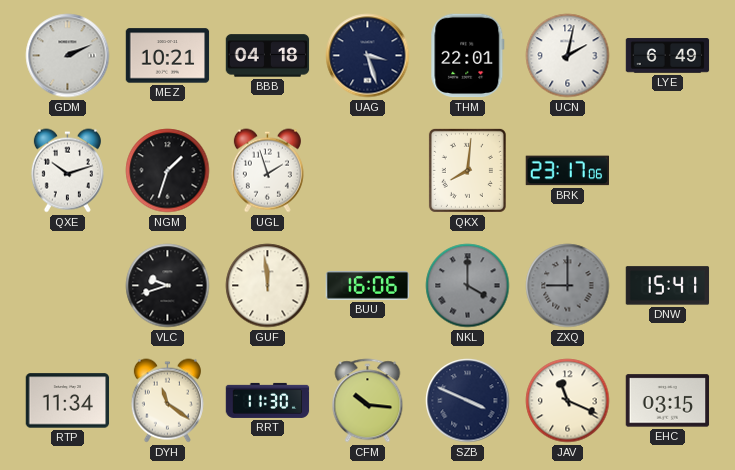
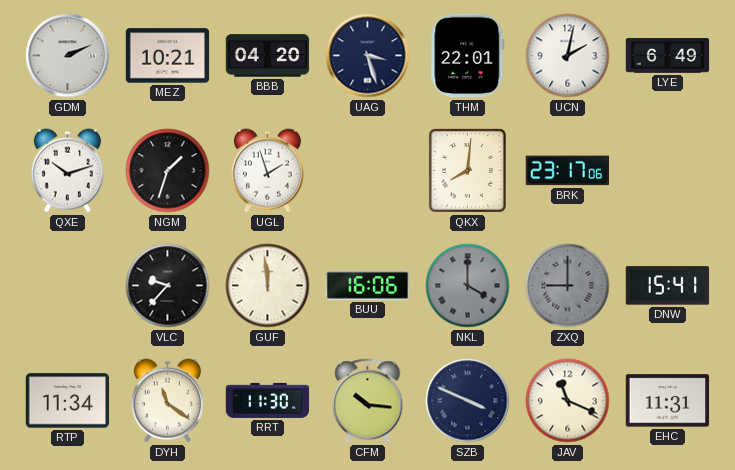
BBB: 04:18 -> 04:20 (268, 56)
VLC: 9:42 -> 9:37 (168, 286)
EHC: 03:15 -> 11:31 (668, 401)
